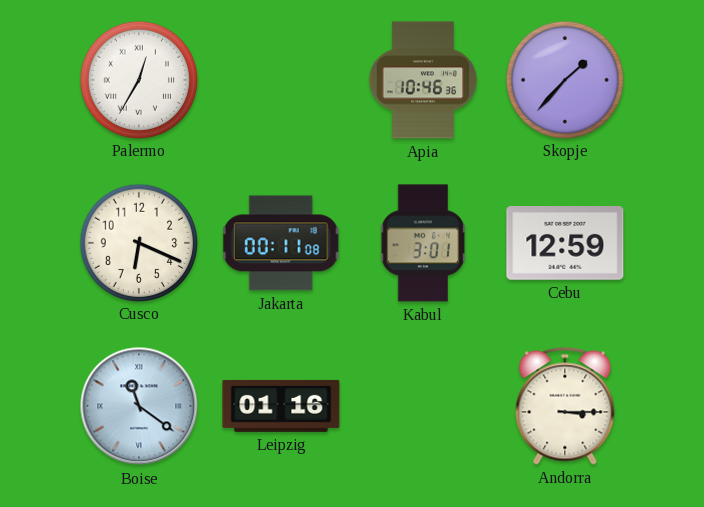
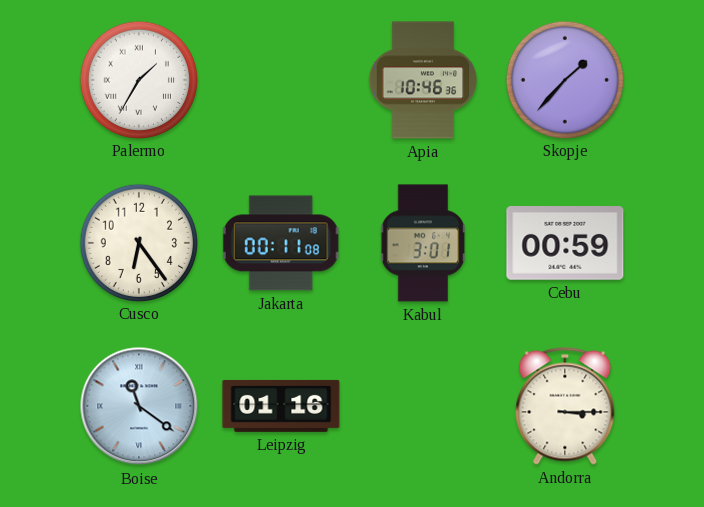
Palermo: 12:35 -> 1:35 (138, 79)
Cusco: 6:19 -> 6:24 (138, 242)
Cebu: 12:59 -> 00:59 (565, 244)
